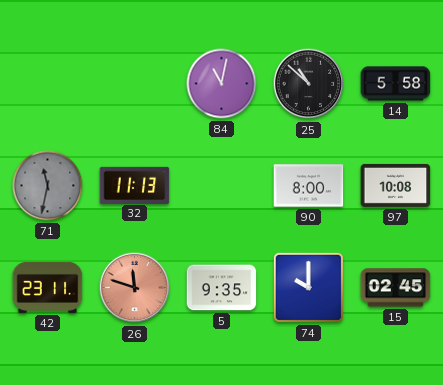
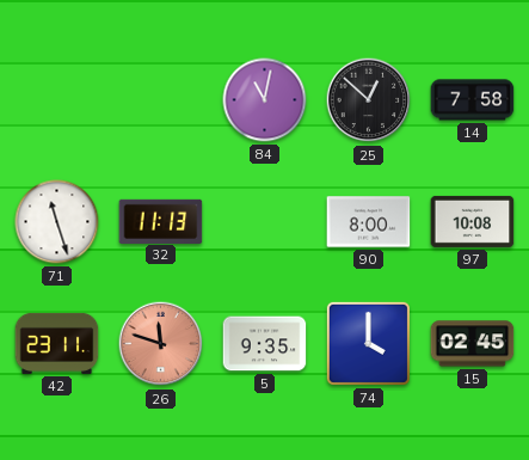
25: 10:52 -> 12:52 (369, 100)
14: 5:58 -> 7:58 (473, 100)
71: 11:32 -> 11:27 (57, 222)
71 dial: grey -> white (57, 222)
74: 10:00 -> 4:00 (368, 343)
